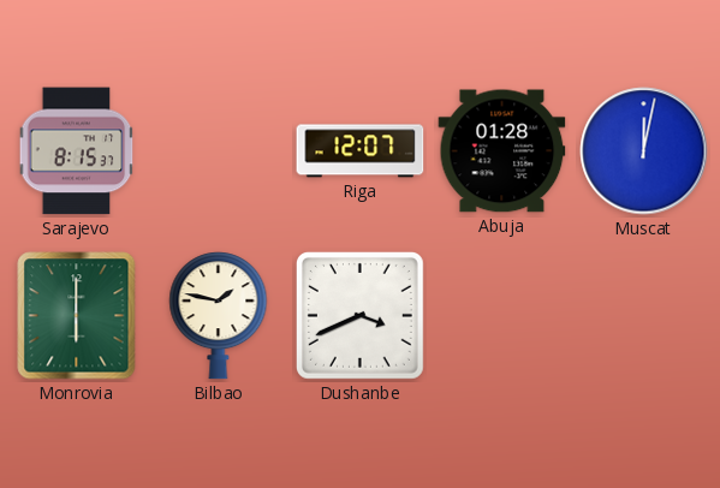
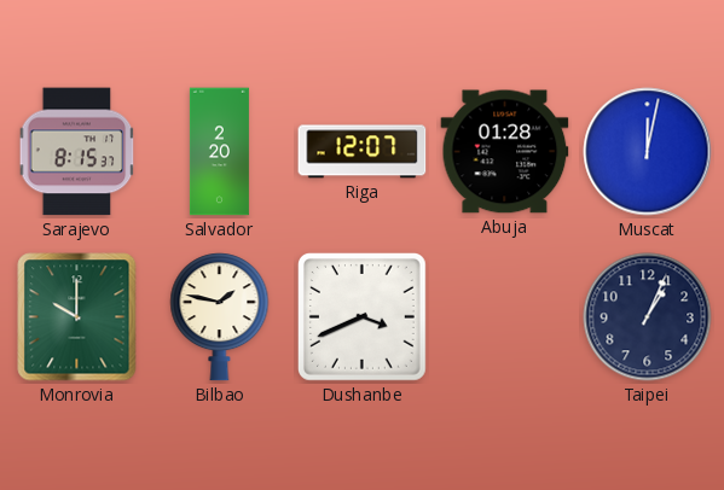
Salvador: none -> 2:20 (219, 152)
Monrovia: 6:00 -> 10:00 (77, 317)
Taipei: none -> 1:04 (648, 317)
